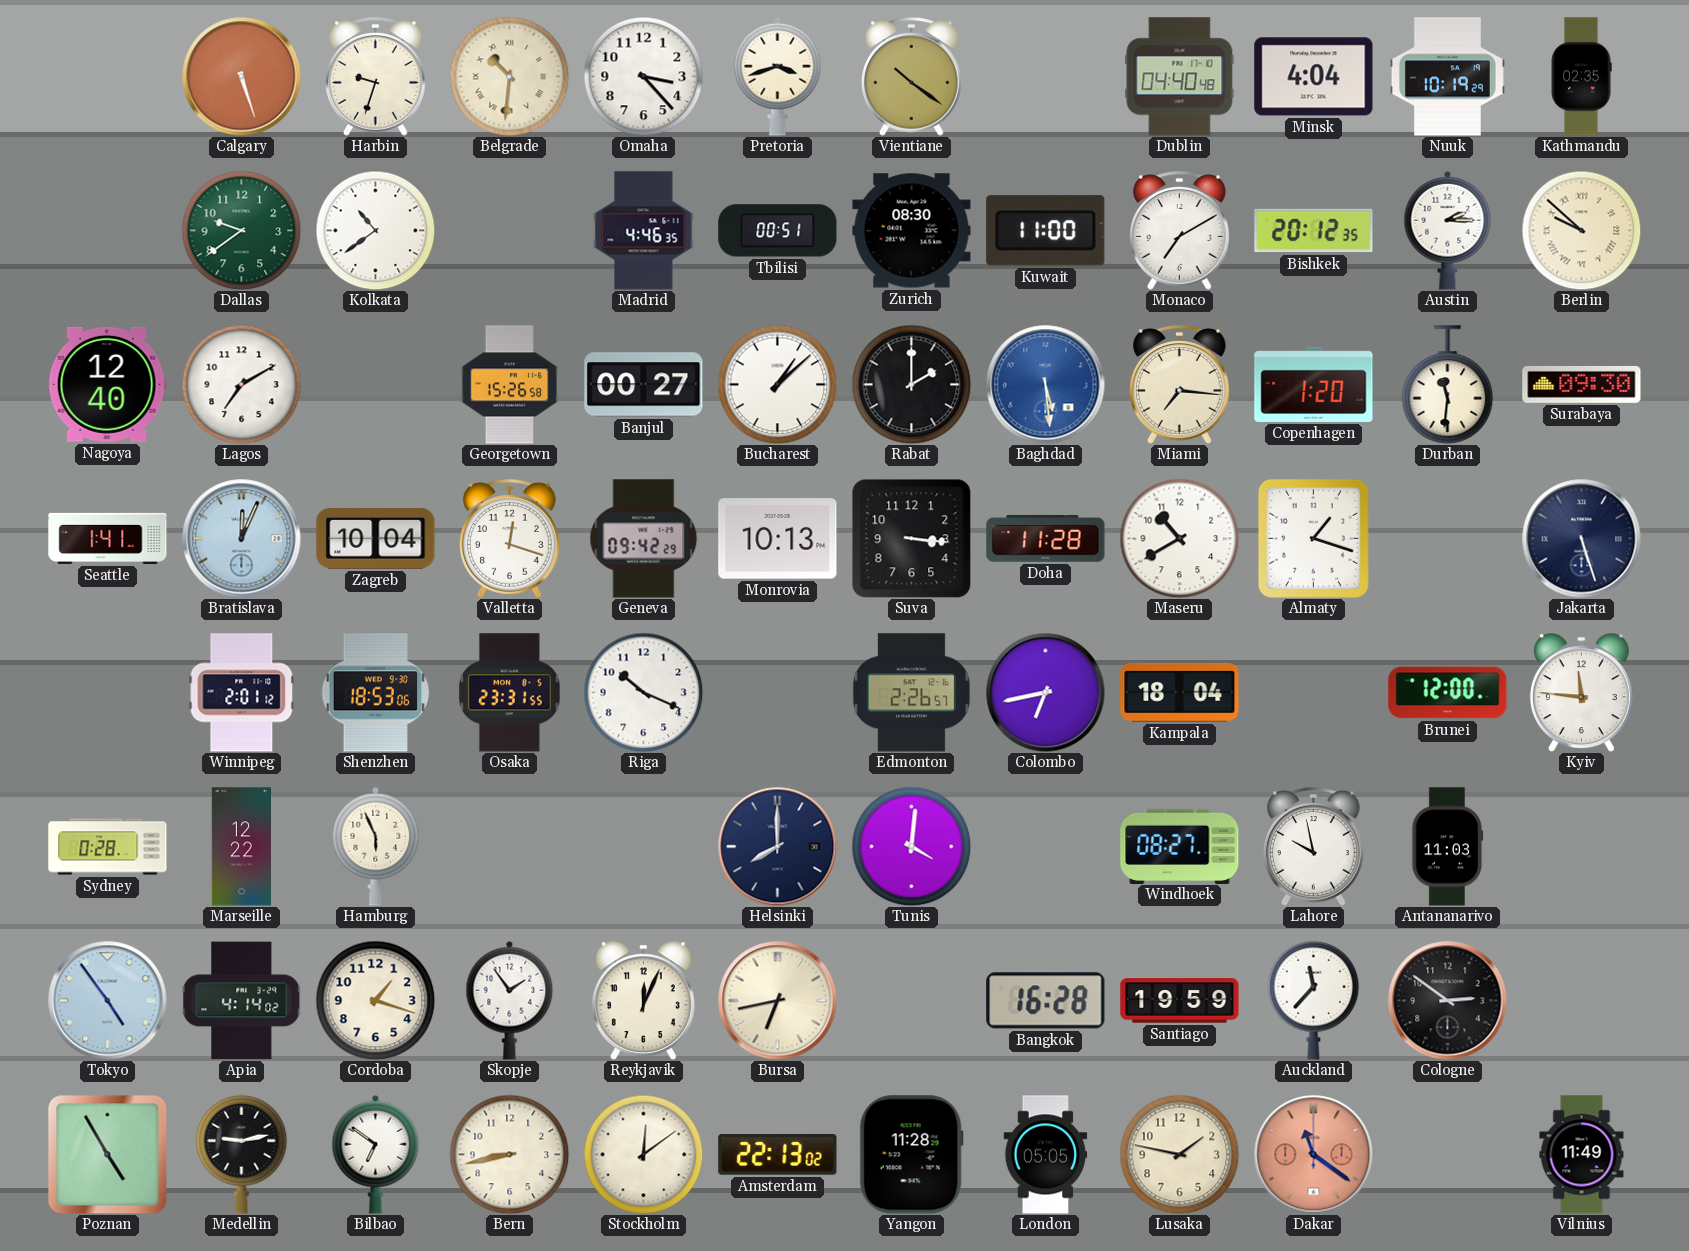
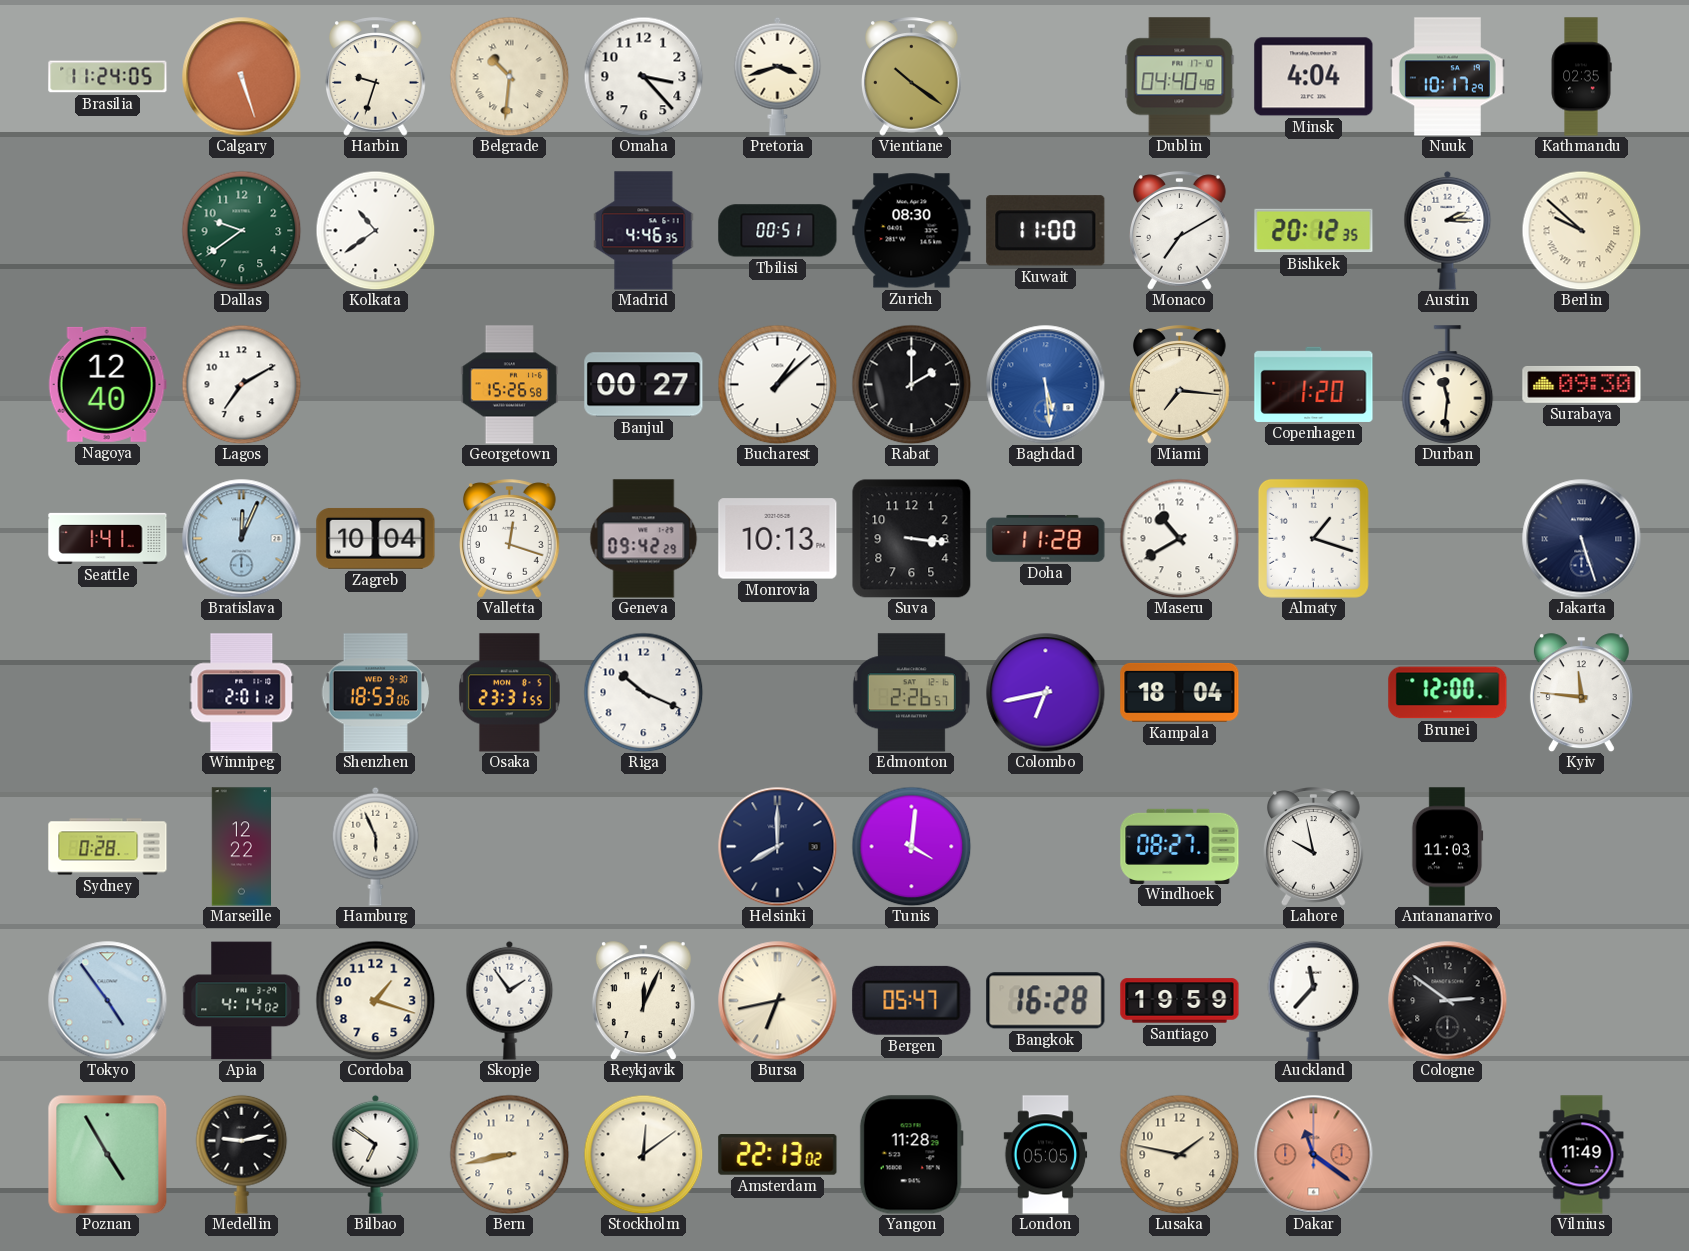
Brasilia: none -> 11:24 (108, 77)
Nuuk: 10:19 -> 10:17 (1447, 77)
Bergen: none -> 05:47 (912, 1000)
